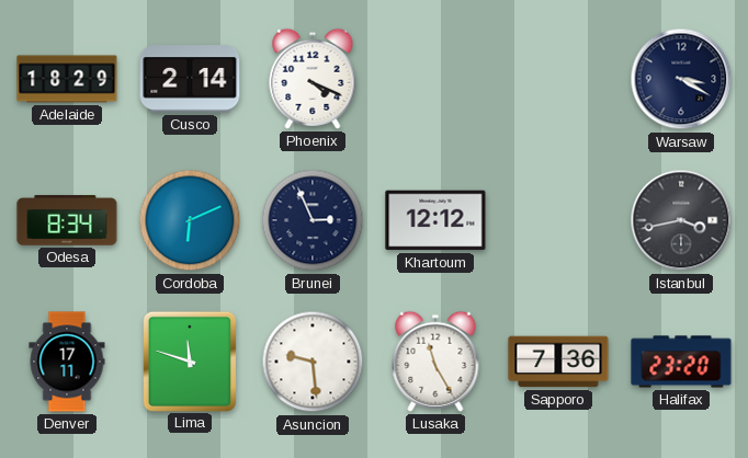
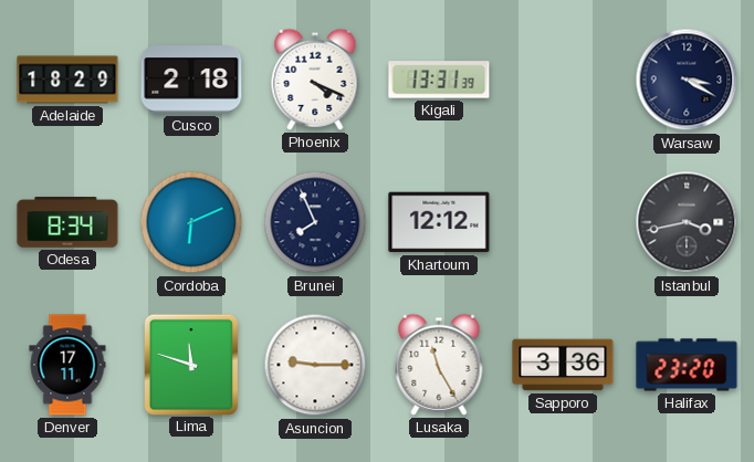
Cusco: 2:14 -> 2:18 (191, 80)
Kigali: none -> 13:31 (439, 80)
Brunei: 2:56 -> 7:56 (315, 222)
Asuncion: 9:29 -> 9:15 (315, 365)
Sapporo: 7:36 -> 3:36 (563, 365)
